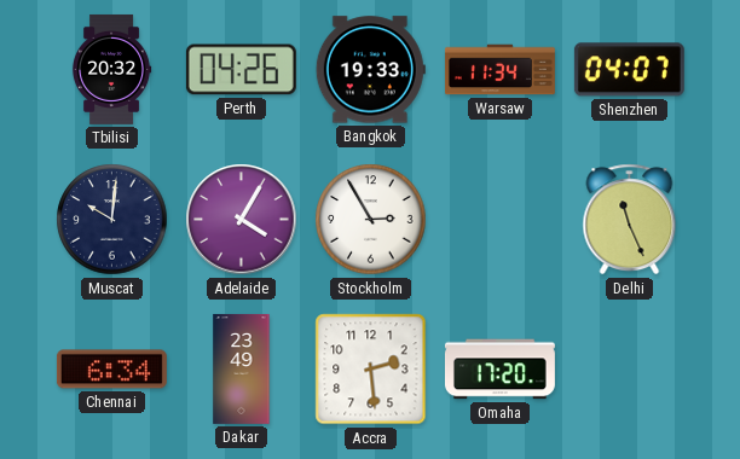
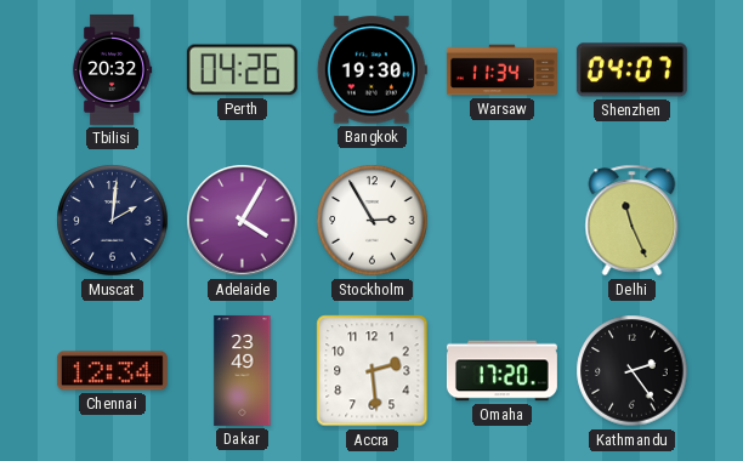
Bangkok: 19:33 -> 19:30 (371, 70)
Muscat: 10:01 -> 2:01 (113, 221)
Chennai: 6:34 -> 12:34 (112, 371)
Kathmandu: none -> 2:24 (633, 371)
